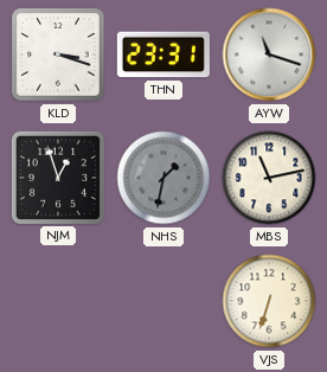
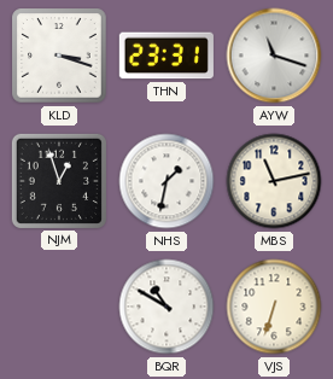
NHS dial: grey -> white (166, 181)
BQR: none -> 10:50 (166, 307)
